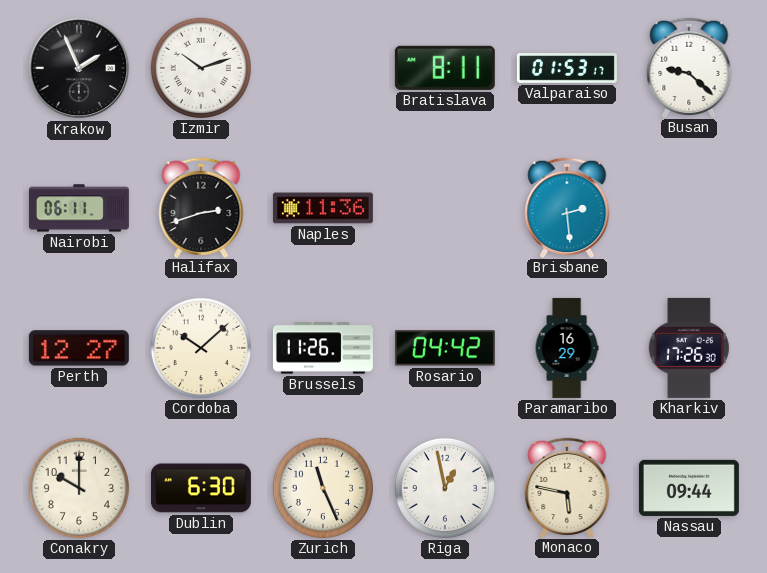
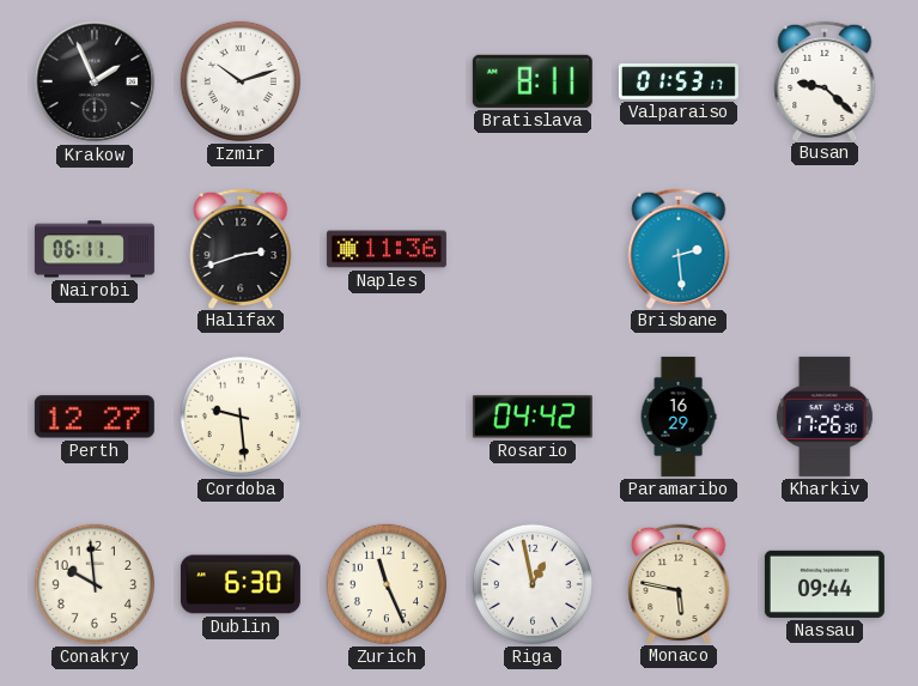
Cordoba: 10:08 -> 9:29 (241, 417)
Brussels: 11:26 -> none (323, 348)
Conakry: 10:00 -> 9:59 (95, 584)
